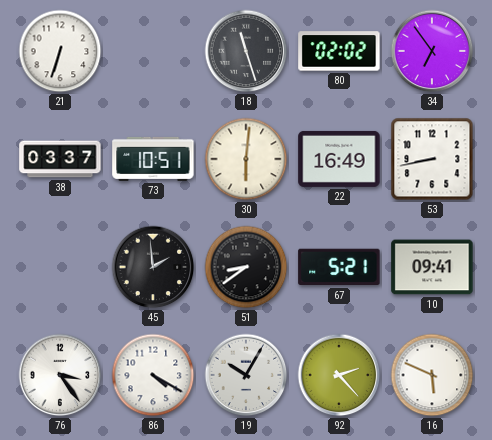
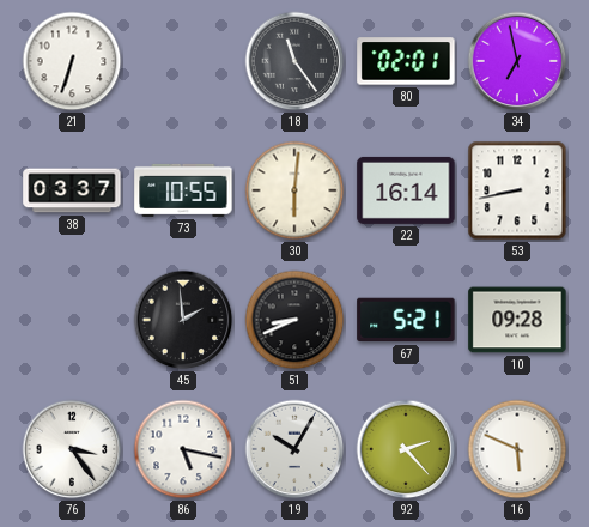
18: 11:27 -> 11:24 (294, 61)
80: 02:02 -> 02:01 (406, 61)
34: 6:54 -> 6:58 (517, 61)
73: 10:51 -> 10:55 (183, 190)
22: 16:49 -> 16:14 (406, 190)
51: 8:39 -> 8:41 (294, 320)
10: 09:41 -> 09:28 (517, 320)
86: 4:20 -> 5:17 (183, 449)
